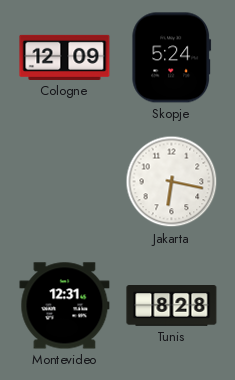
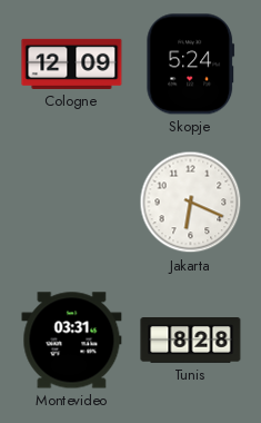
Jakarta: 6:17 -> 6:19 (191, 203)
Montevideo: 12:31 -> 03:31 (72, 341)
